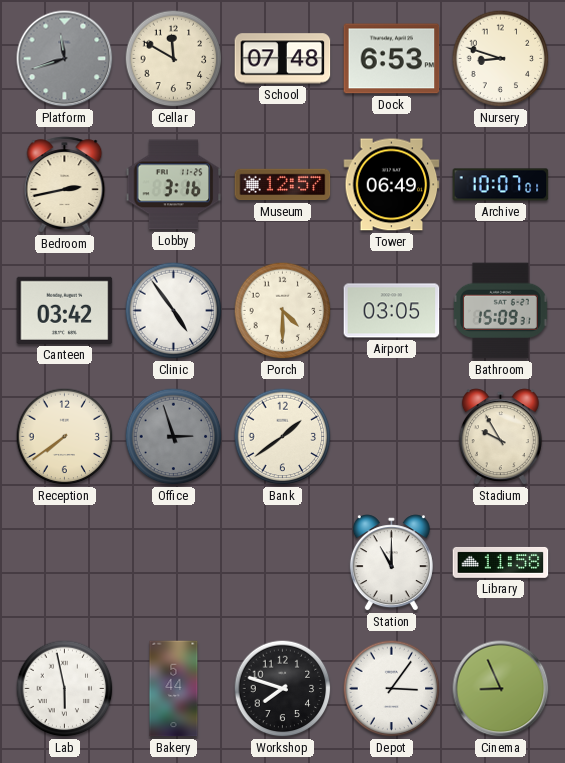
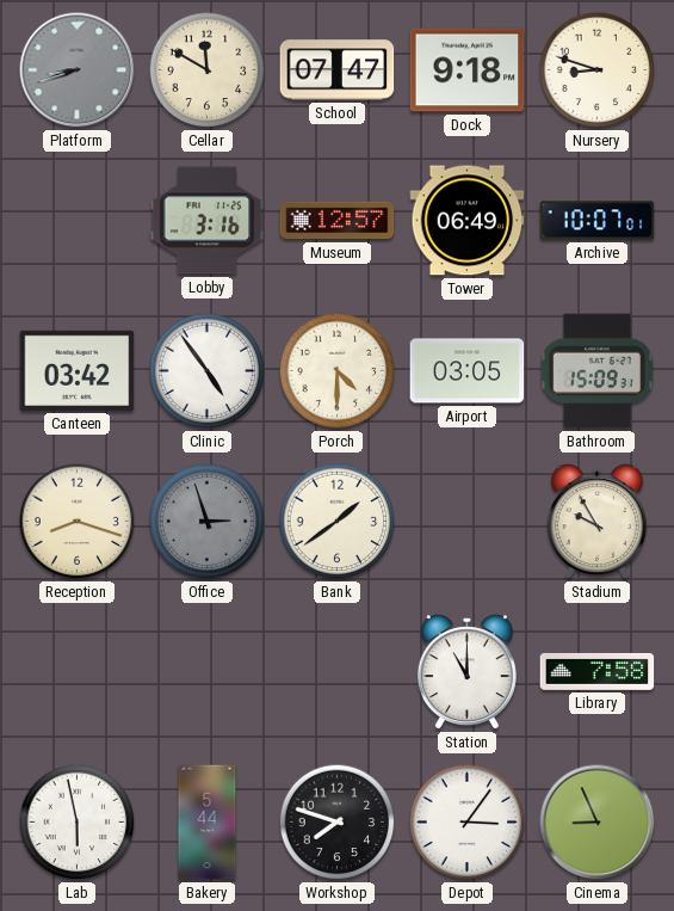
Platform: 11:42 -> 8:42 (78, 70)
School: 07:48 -> 07:47 (338, 70)
Dock: 6:53 -> 9:18 (468, 70)
Bedroom: 2:43 -> none (65, 185)
Reception: 7:39 -> 8:18 (78, 522)
Library: 11:58 -> 7:58 (598, 671)
